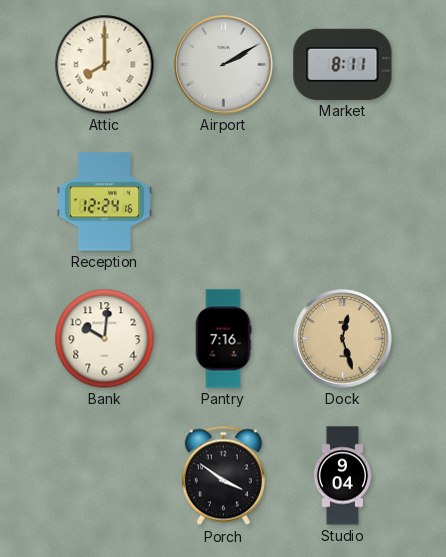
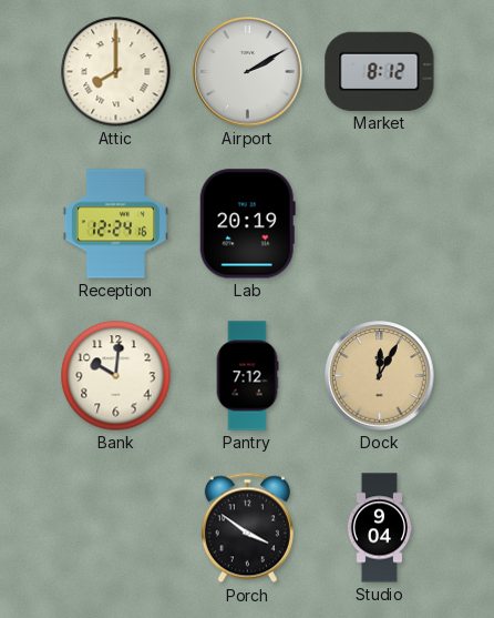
Market: 8:11 -> 8:12 (380, 71)
Lab: none -> 20:19 (247, 224)
Pantry: 7:16 -> 7:12 (247, 376)
Dock: 12:27 -> 12:05 (380, 376)
